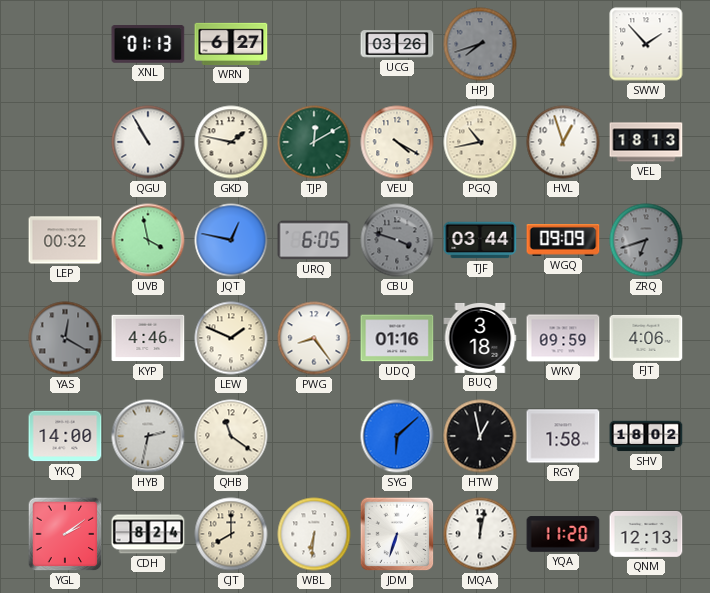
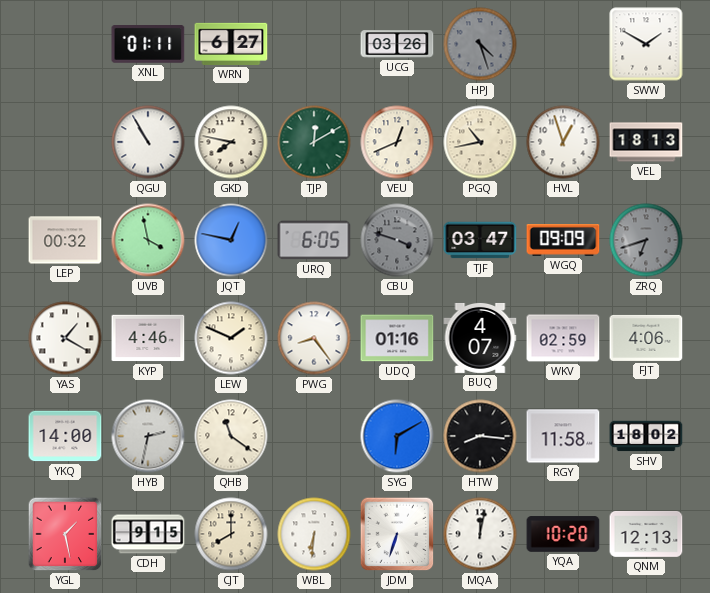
XNL: 01:13 -> 01:11 (148, 45)
HPJ: 7:42 -> 4:27 (480, 44)
SWW: 1:53 -> 1:50 (646, 44)
GKD: 1:47 -> 7:47 (231, 142)
VEU: 4:20 -> 12:41 (397, 142)
TJF: 03:44 -> 03:47 (480, 240)
YAS: 12:20 -> 1:20 (65, 338)
YAS dial: grey -> white (65, 338)
BUQ: 3:18 -> 4:07 (480, 338)
WKV: 09:59 -> 02:59 (563, 338)
SYG: 6:08 -> 6:10 (397, 436)
HTW: 12:58 -> 8:16 (480, 436)
RGY: 1:58 -> 11:58 (563, 436)
YGL: 2:09 -> 1:28 (65, 534)
CDH: 8:24 -> 9:15 (148, 534)
YQA: 11:20 -> 10:20 (563, 534)
